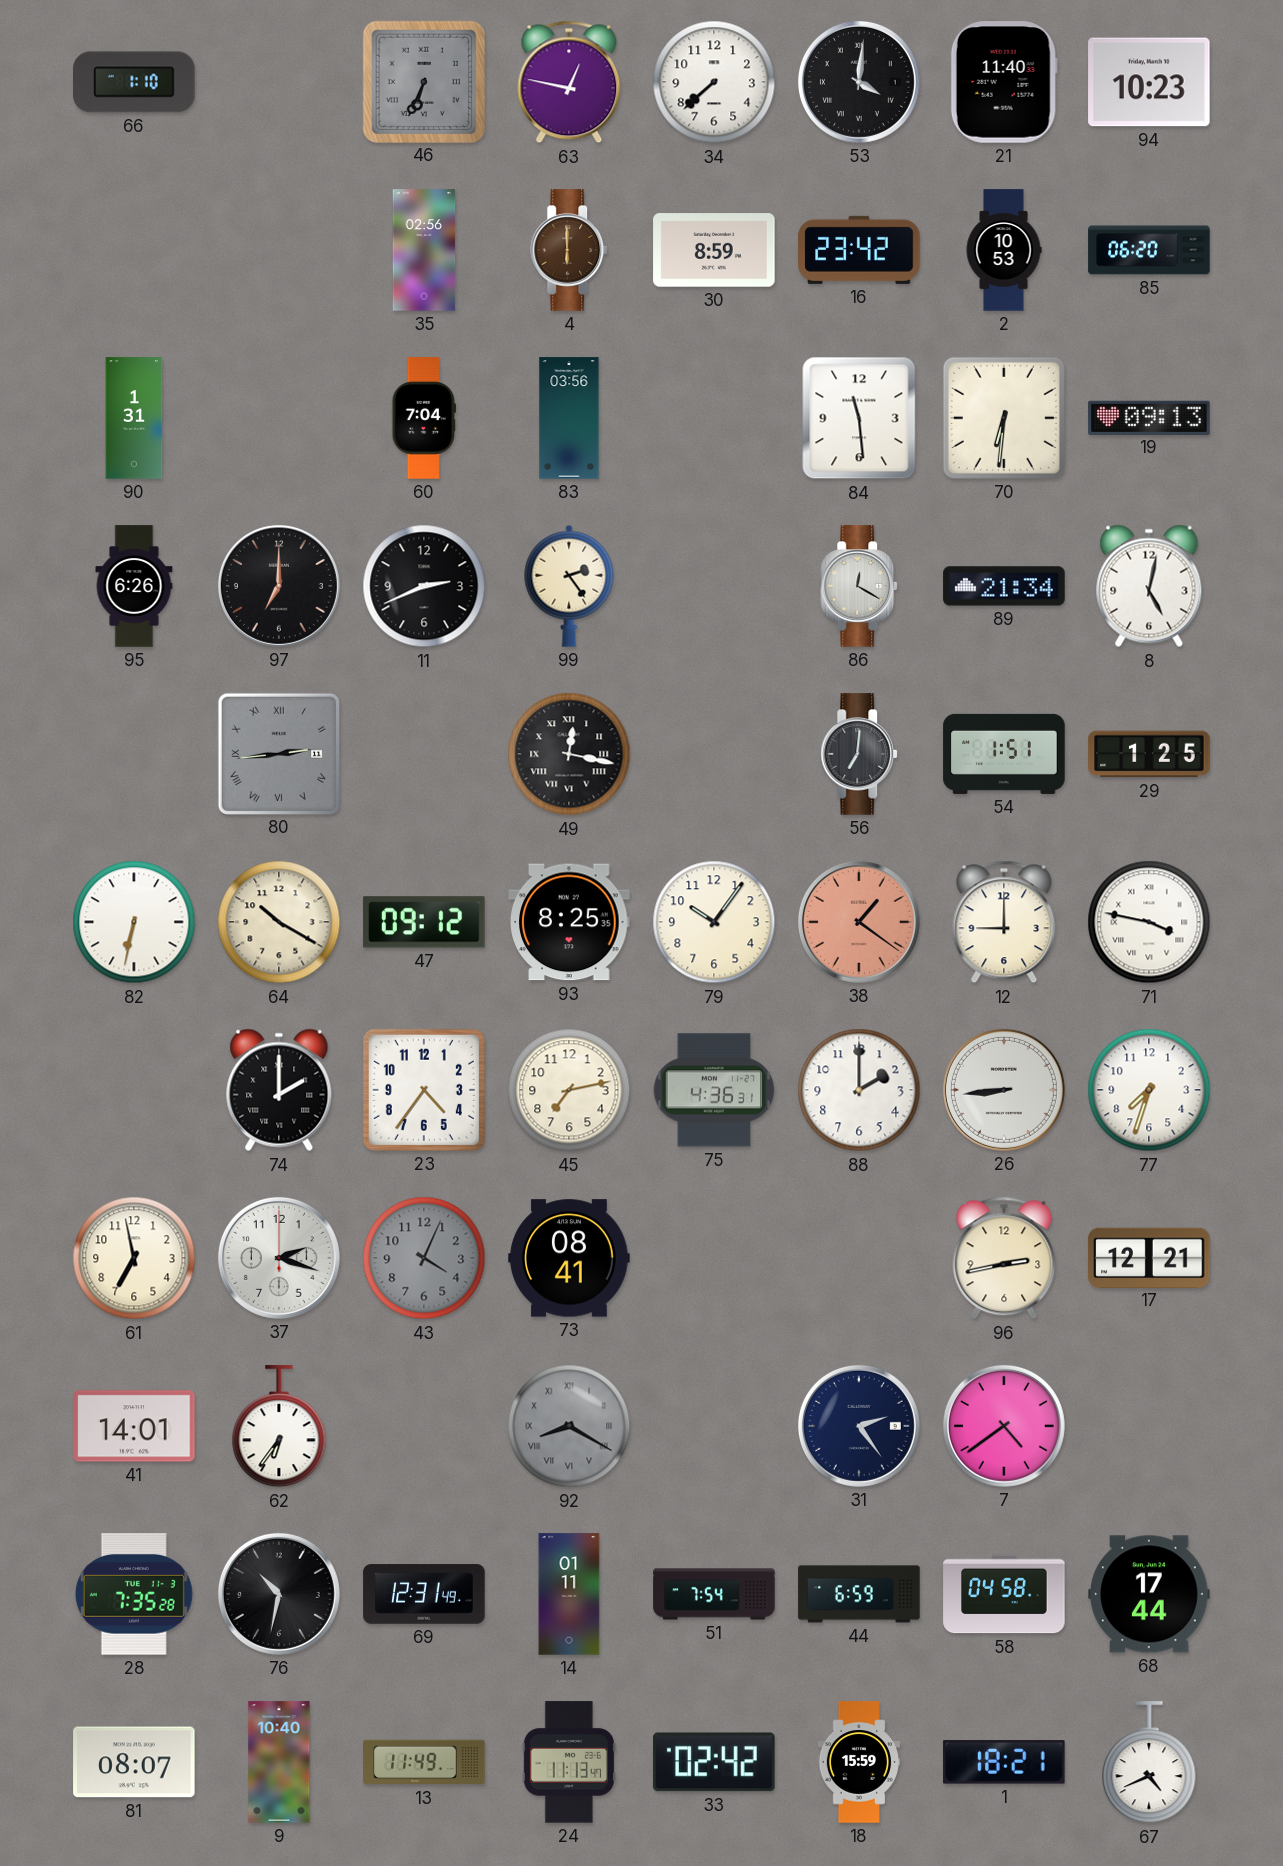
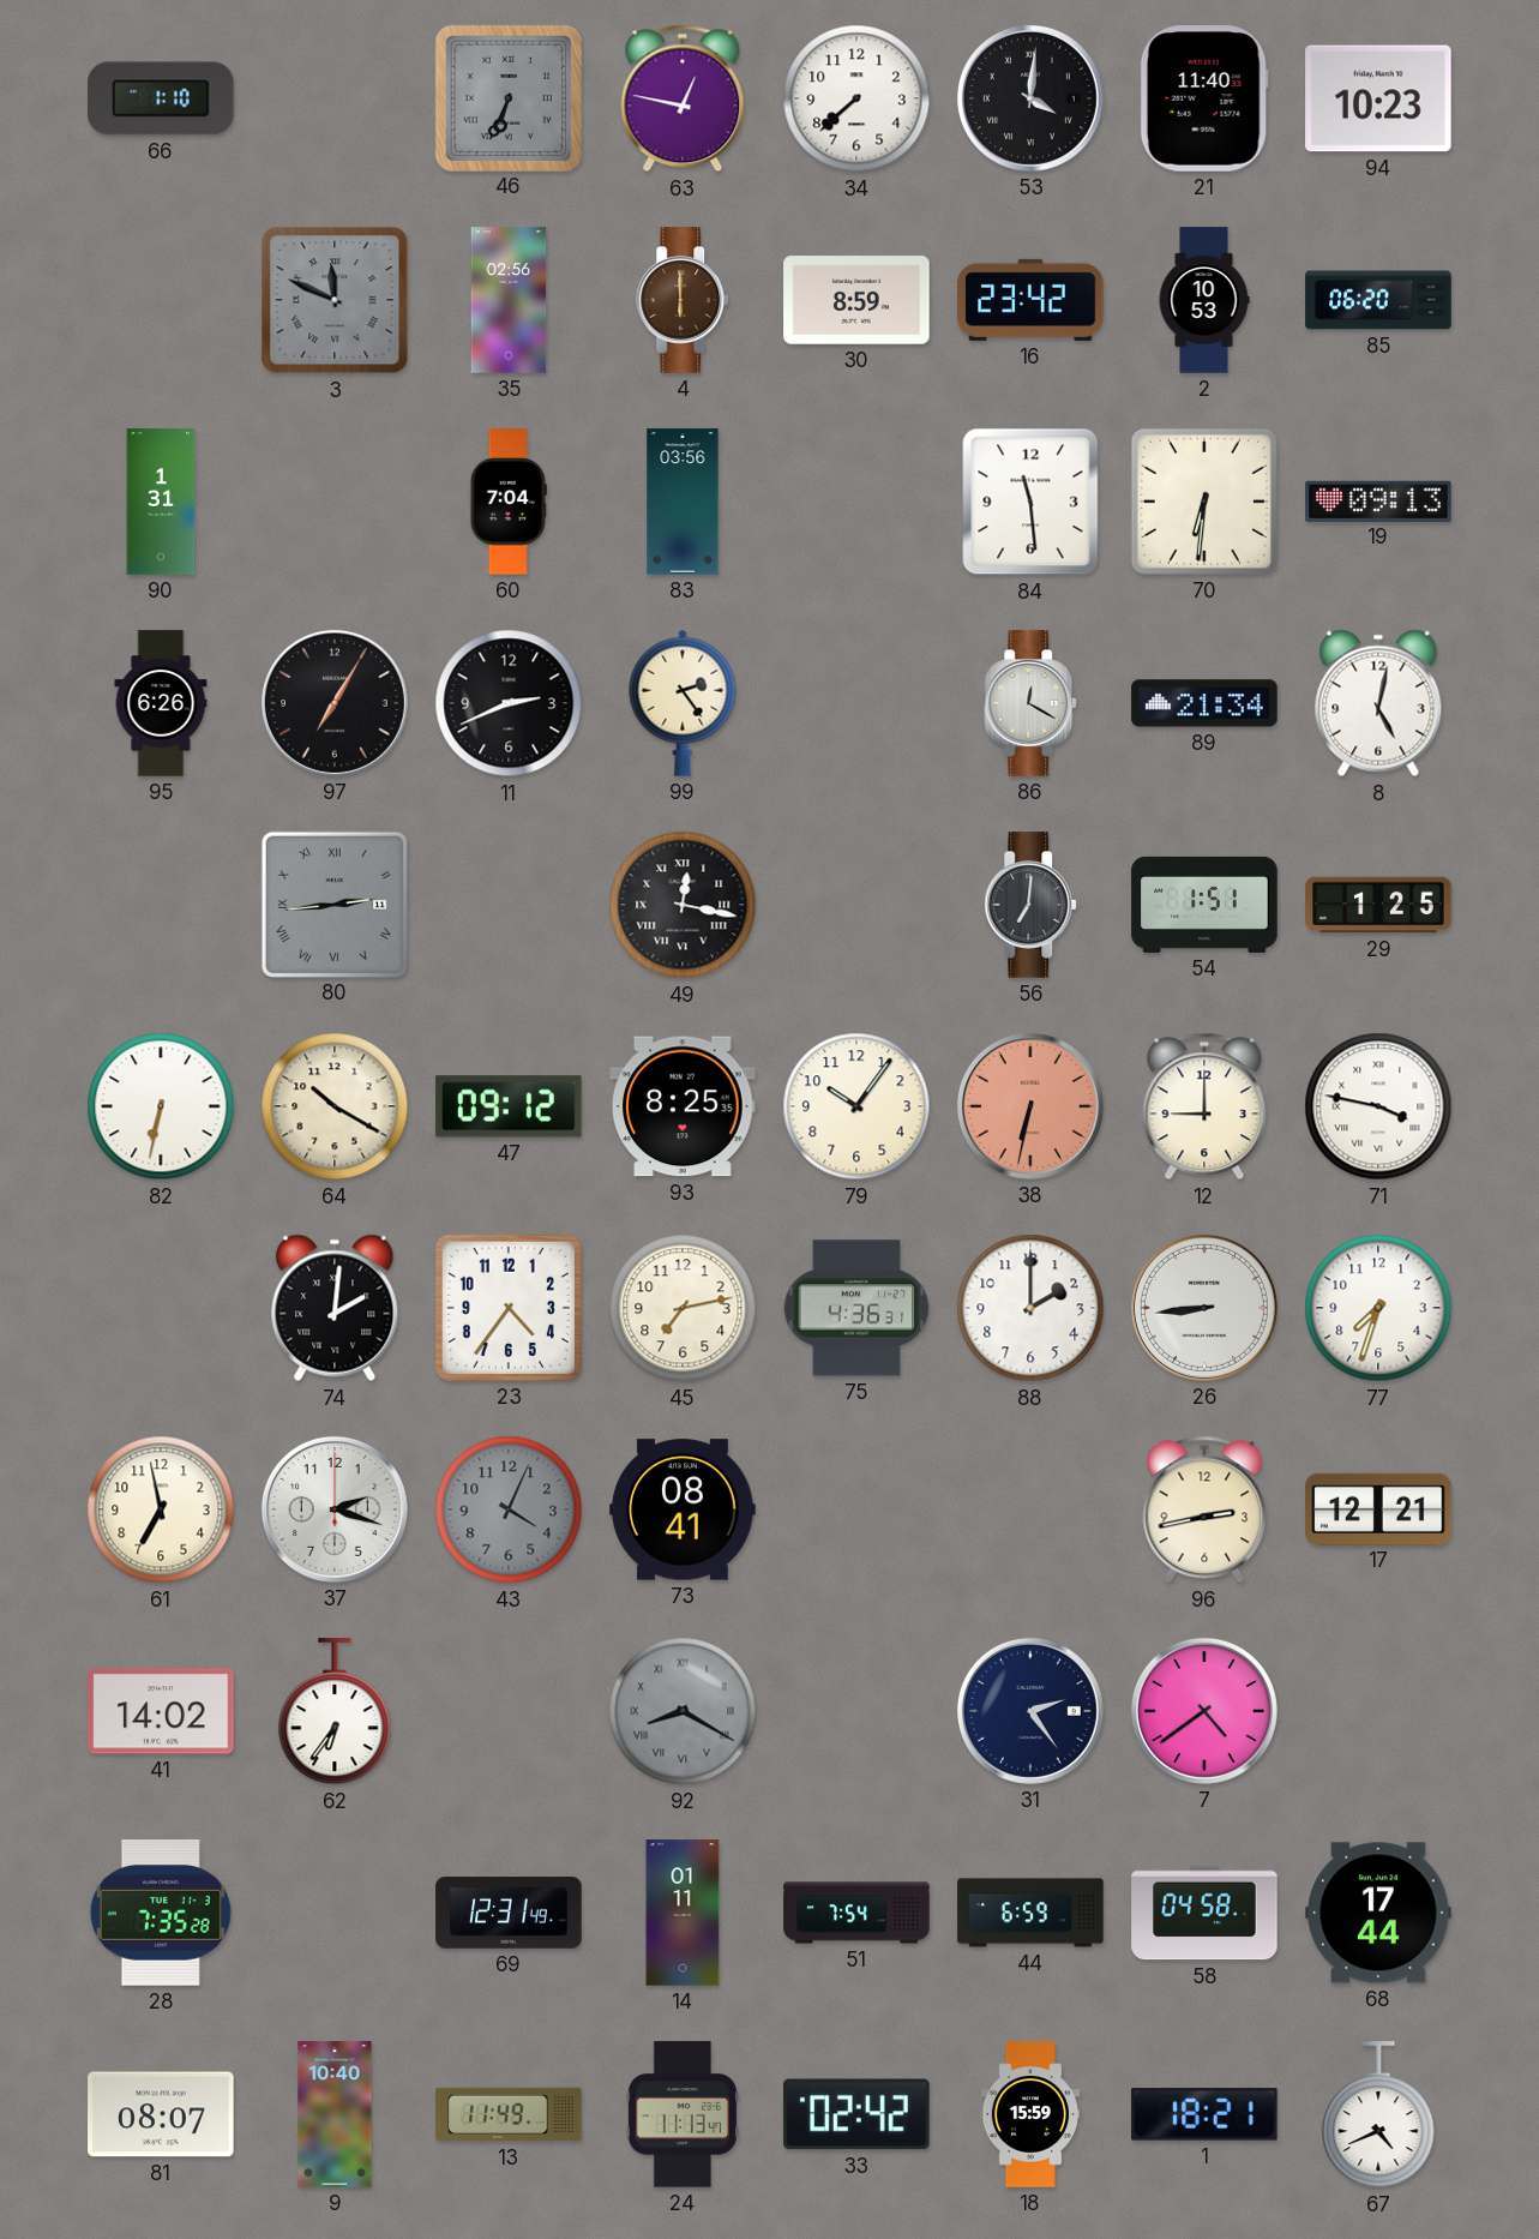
3: none -> 11:49 (335, 300)
97: 7:00 -> 7:05 (335, 703)
38: 1:21 -> 6:32 (1030, 1106)
74: 2:00 -> 2:01 (335, 1308)
41: 14:01 -> 14:02 (161, 1711)
76: 10:32 -> none (279, 1594)
